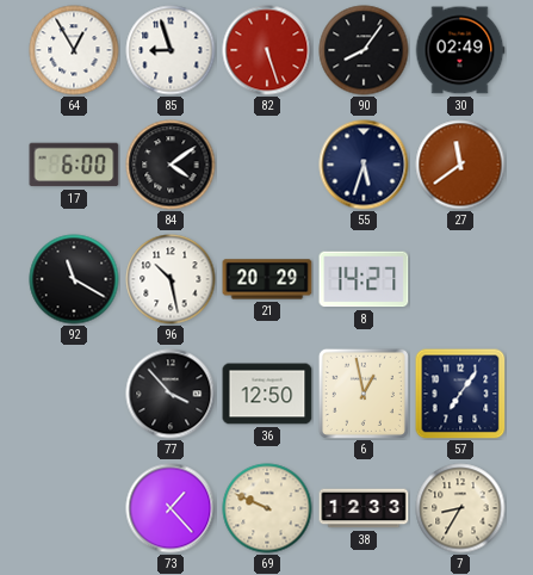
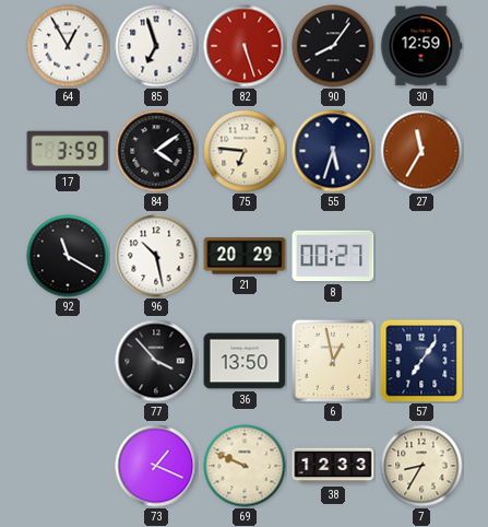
85: 8:57 -> 6:57 (156, 46)
30: 02:49 -> 12:59 (421, 46)
17: 6:00 -> 3:59 (68, 151)
75: none -> 6:46 (245, 151)
27: 11:39 -> 11:35 (421, 151)
8: 14:27 -> 00:27 (333, 256)
36: 12:50 -> 13:50 (245, 361)
73: 1:23 -> 1:19 (156, 466)
